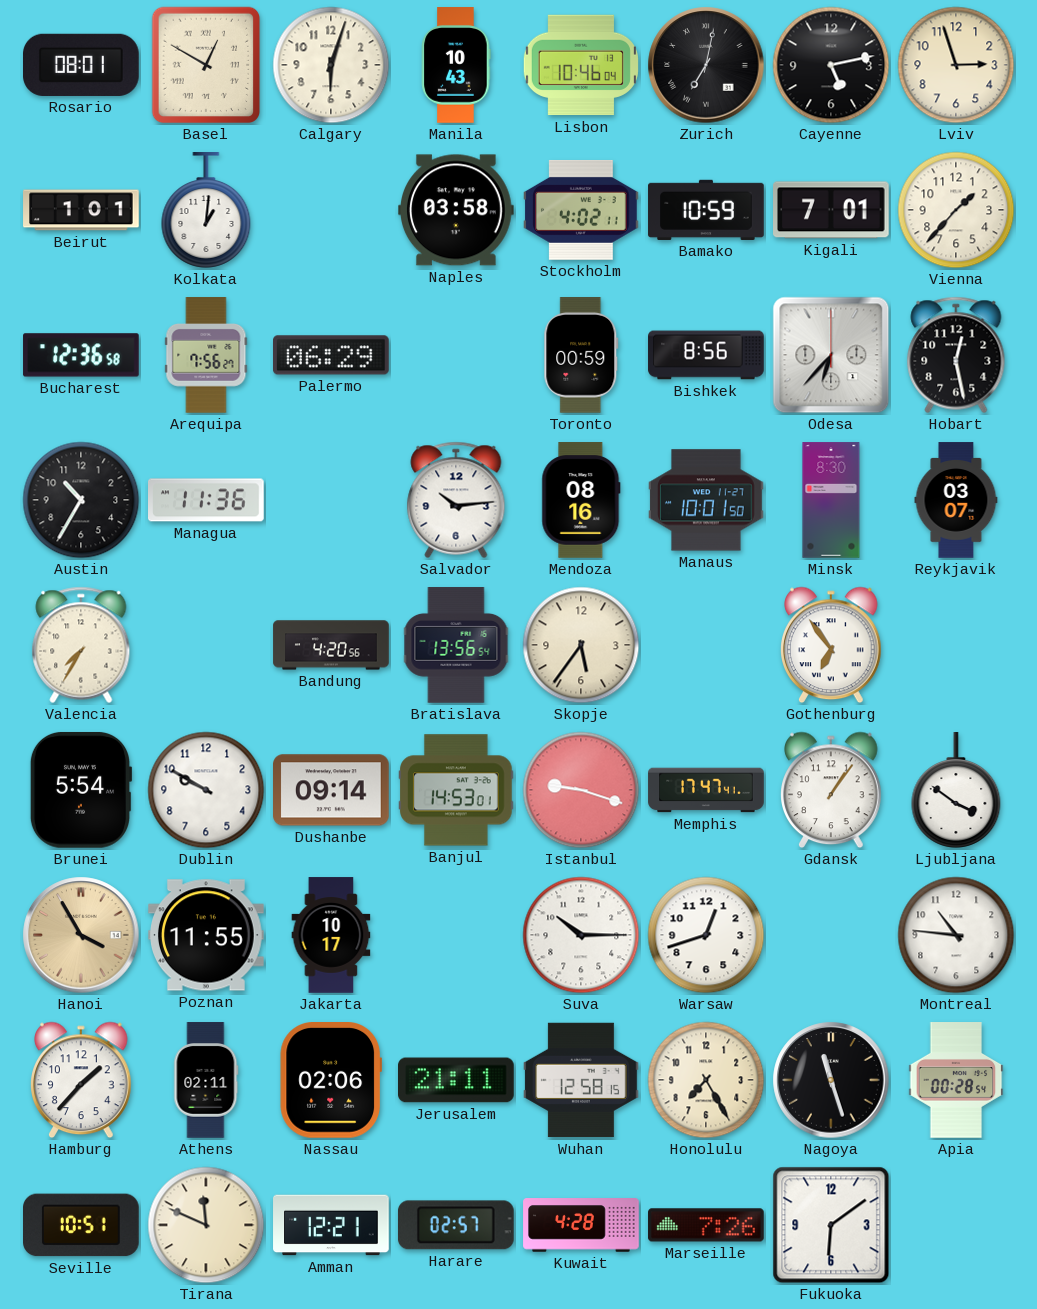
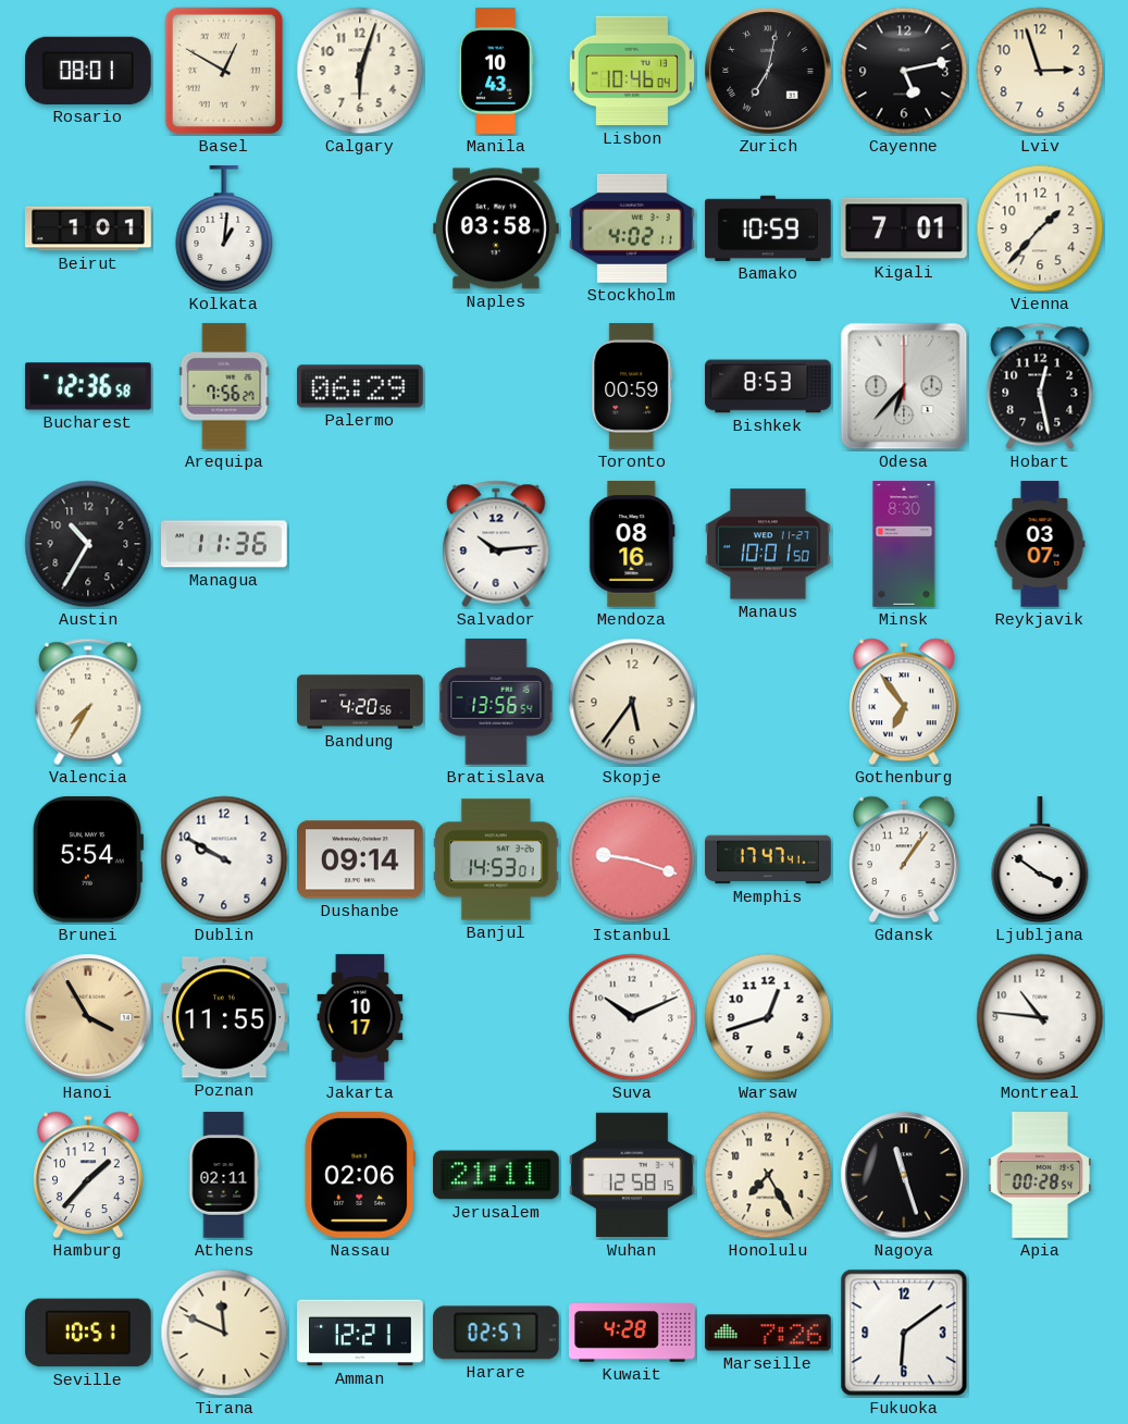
Bishkek: 8:56 -> 8:53 (768, 386)
Suva: 10:15 -> 10:11 (632, 1017)
